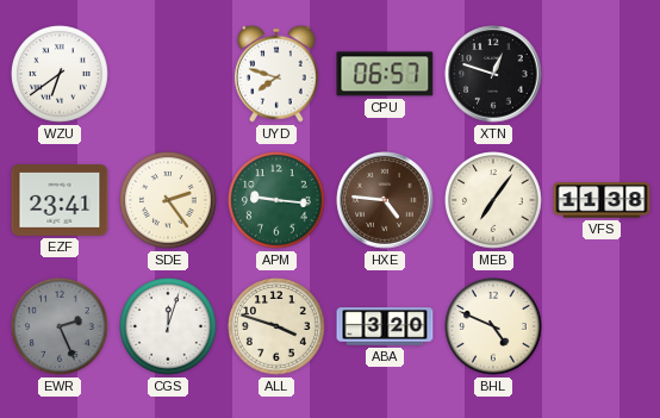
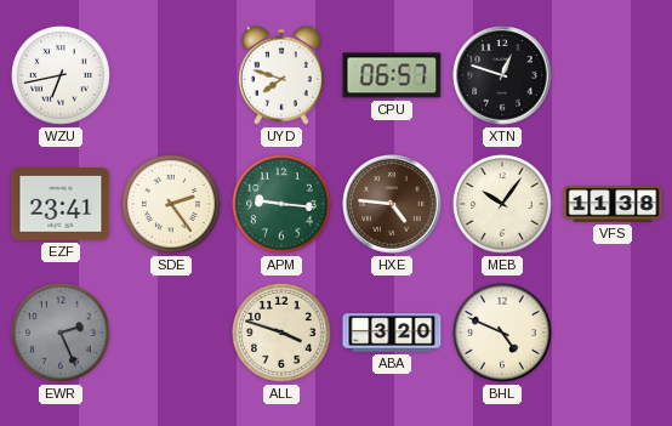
WZU: 6:39 -> 6:43 (62, 76)
MEB: 7:06 -> 10:06 (503, 205)
CGS: 12:03 -> none (169, 327)
